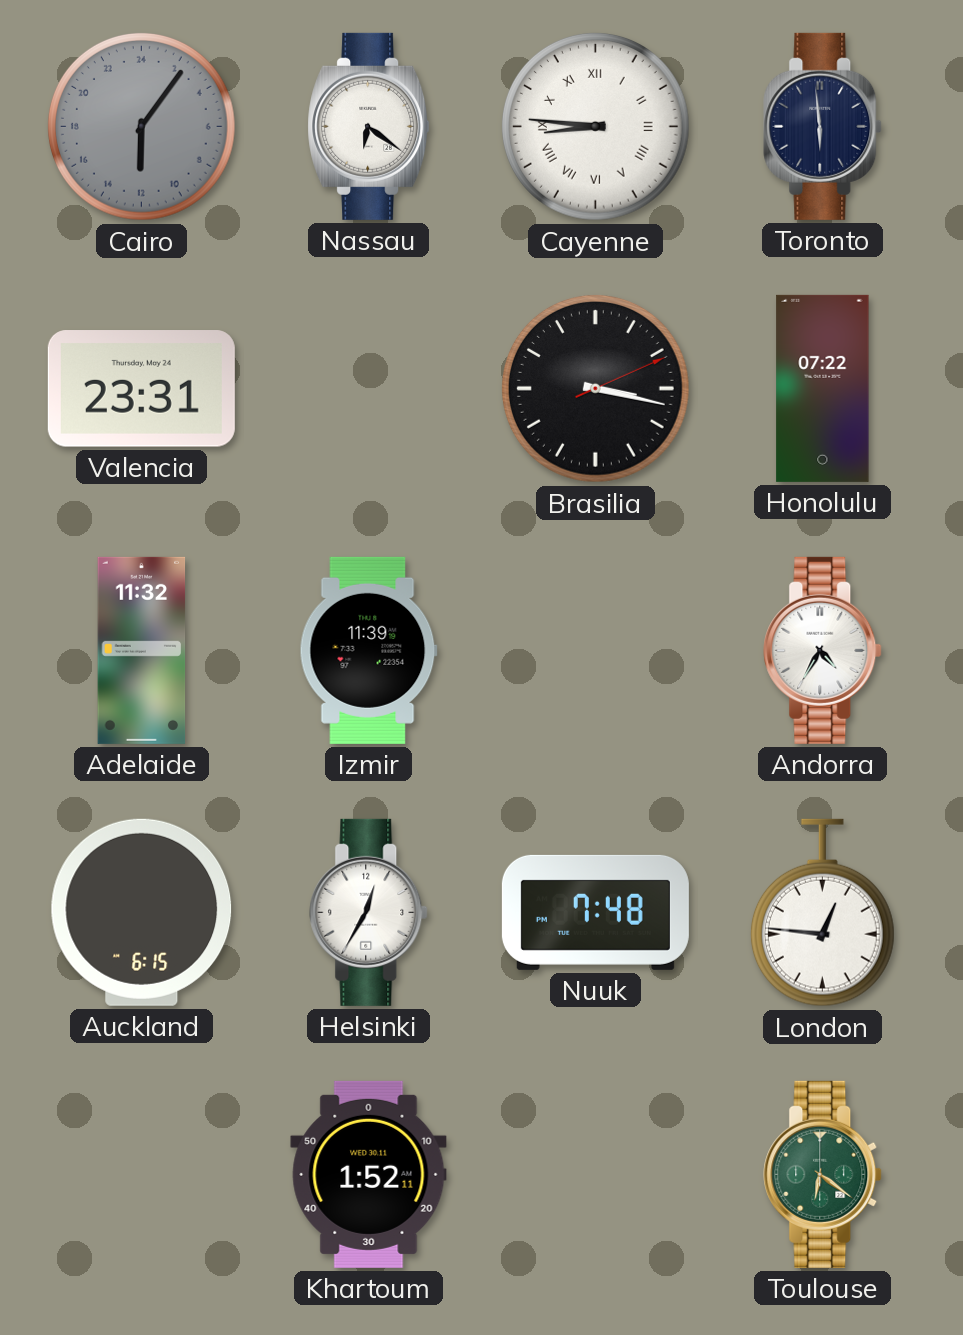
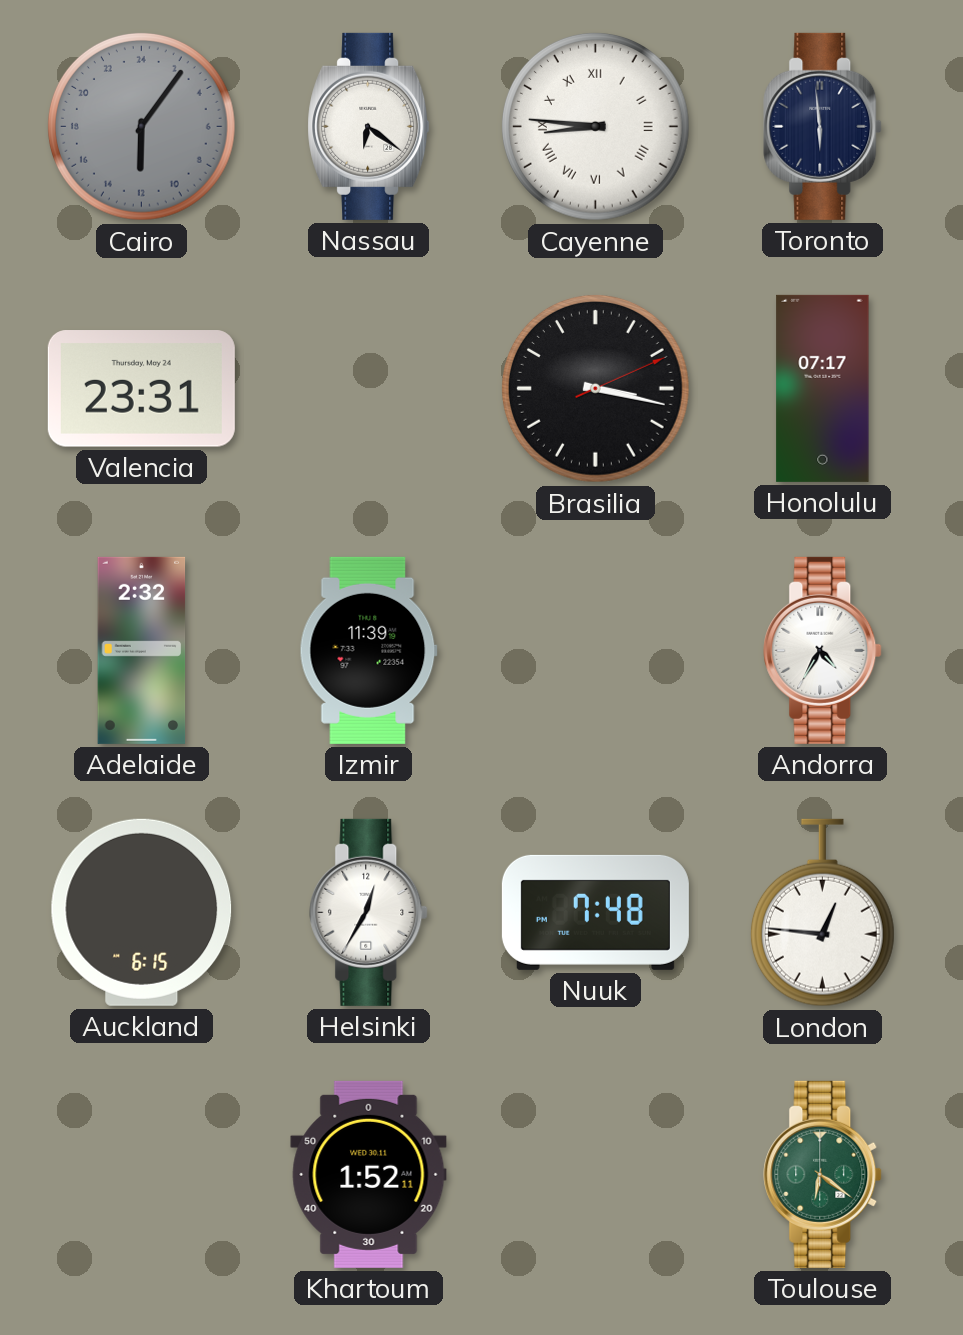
Honolulu: 07:22 -> 07:17 (823, 388)
Adelaide: 11:32 -> 2:32 (142, 650)
